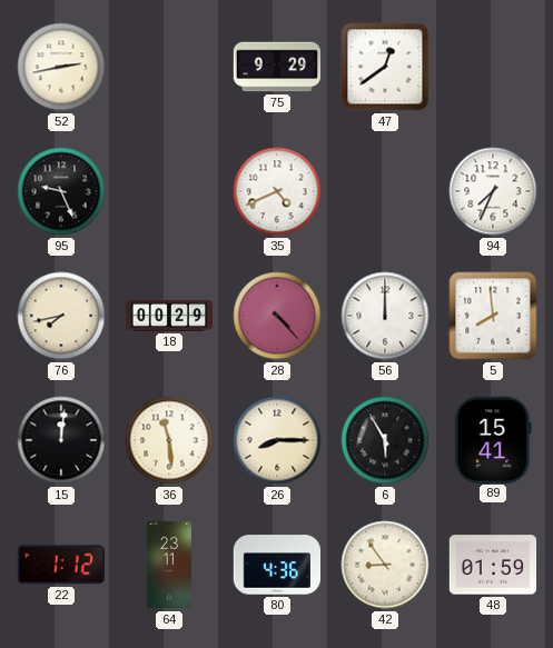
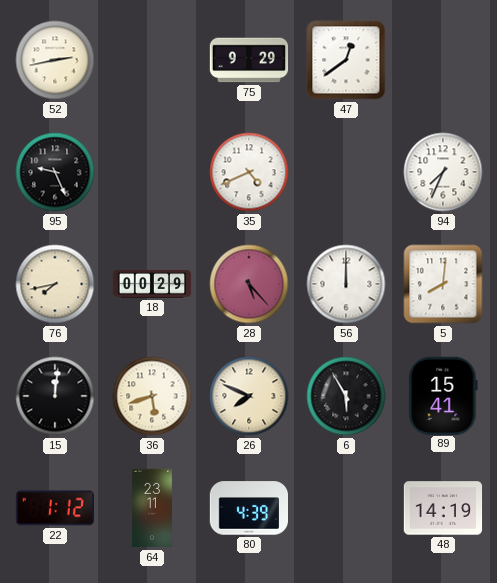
28: 4:23 -> 5:23 (249, 284)
5: 7:59 -> 8:01 (443, 284)
36: 11:29 -> 5:42 (152, 396)
26: 8:15 -> 7:49 (249, 396)
80: 4:36 -> 4:39 (249, 508)
42: 8:54 -> none (385, 565)
48: 01:59 -> 14:19 (443, 508)
